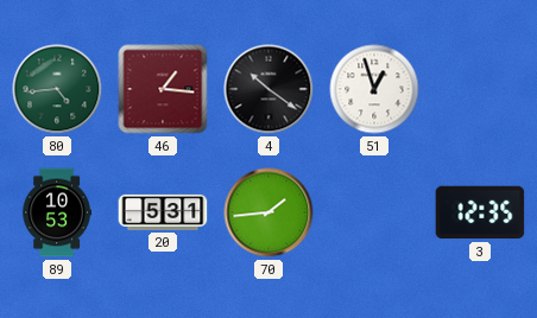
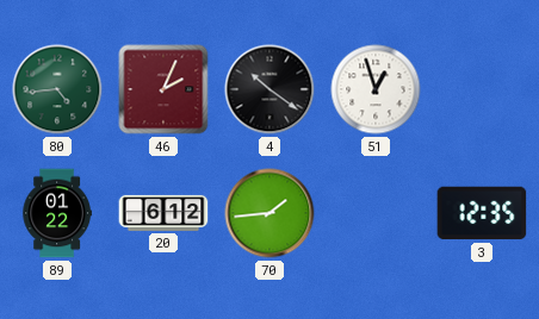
46: 1:16 -> 2:04 (163, 89)
89: 10:53 -> 01:22 (57, 213)
20: 5:31 -> 6:12 (163, 213)
